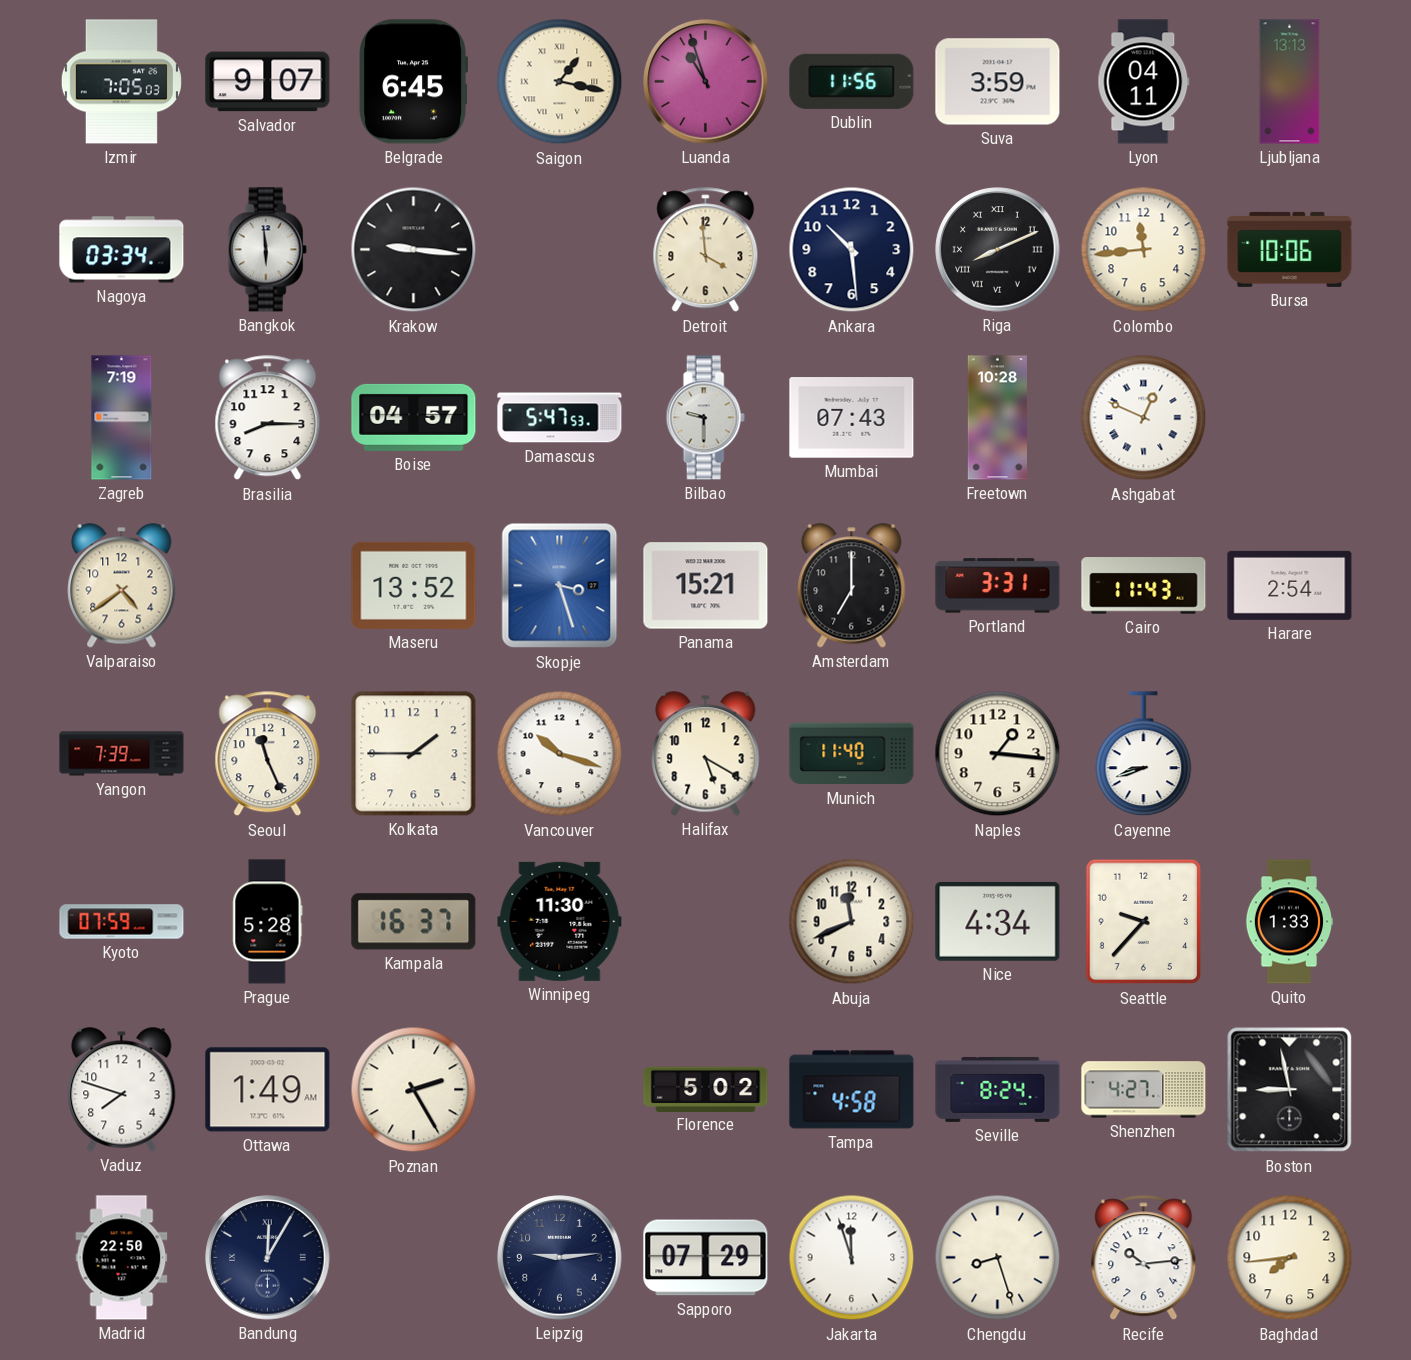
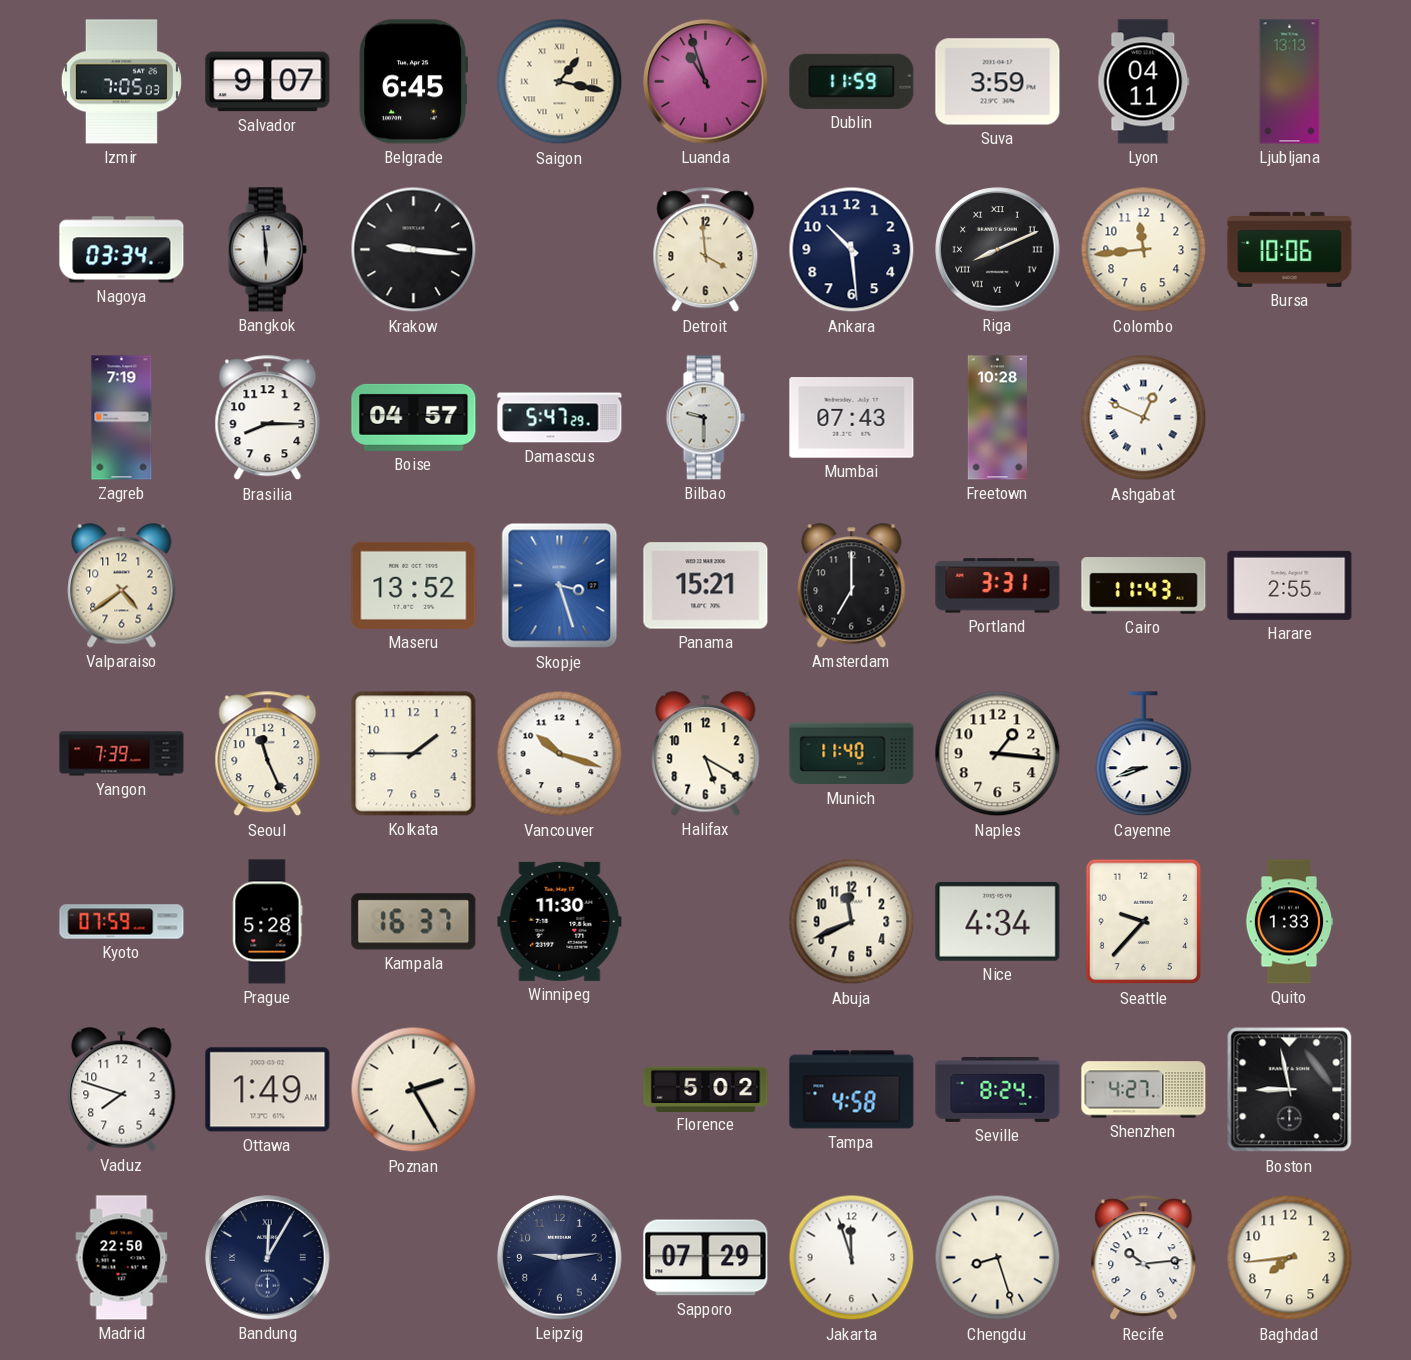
Dublin: 11:56 -> 11:59 (852, 81)
Damascus: 5:47:53 -> 5:47:29 (560, 418)
Harare: 2:54 -> 2:55 (1290, 585)
